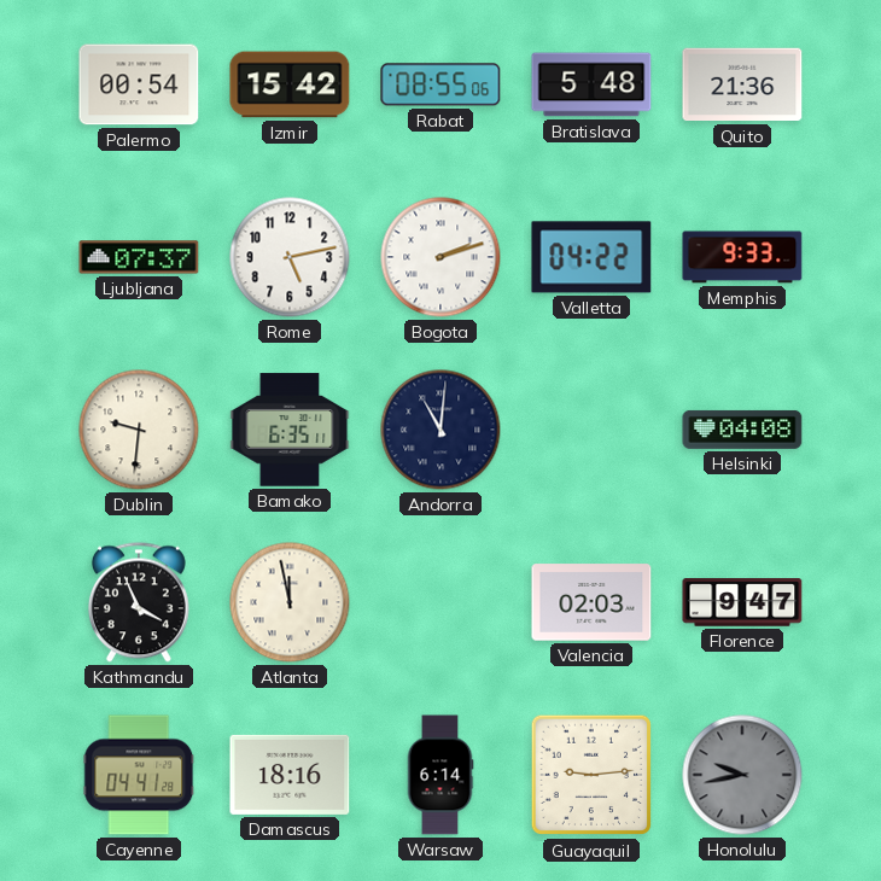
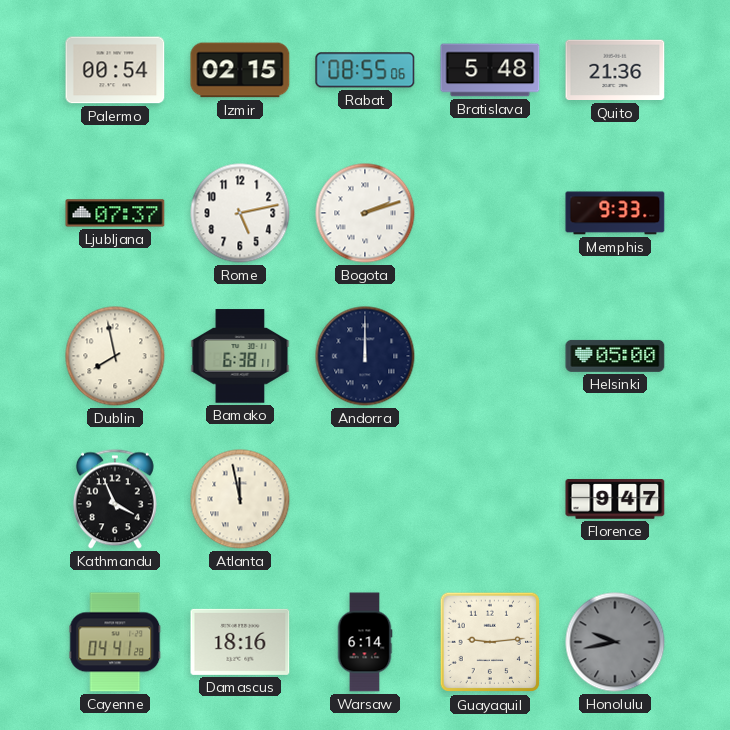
Izmir: 15:42 -> 02:15 (240, 70)
Valletta: 04:22 -> none (591, 257)
Dublin: 9:31 -> 7:58 (115, 356)
Bamako: 6:35 -> 6:38 (240, 356)
Andorra: 11:01 -> 12:00 (365, 356)
Helsinki: 04:08 -> 05:00 (615, 356)
Valencia: 02:03 -> none (591, 602)
